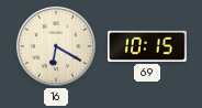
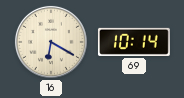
69: 10:15 -> 10:14 (134, 42)
